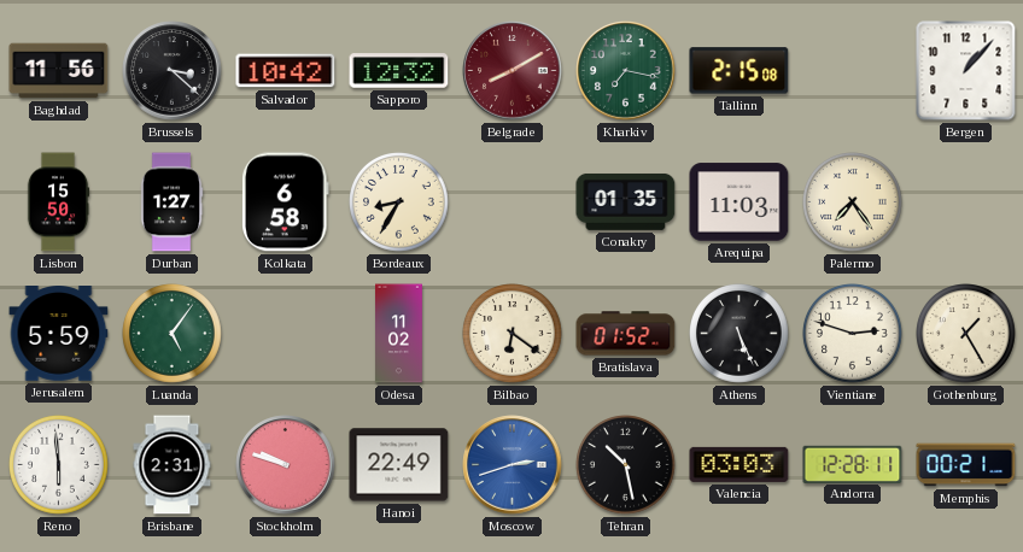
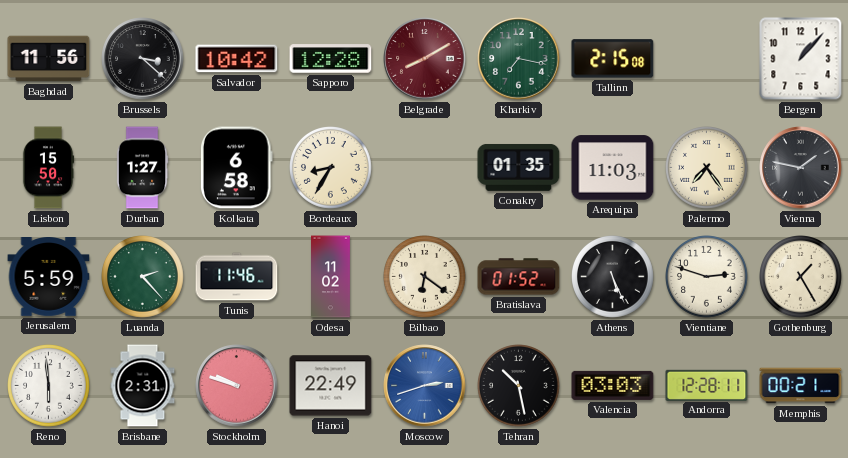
Sapporo: 12:32 -> 12:28 (331, 59)
Vienna: none -> 1:47 (801, 168)
Luanda: 5:06 -> 2:23 (143, 277)
Tunis: none -> 11:46 (237, 277)
